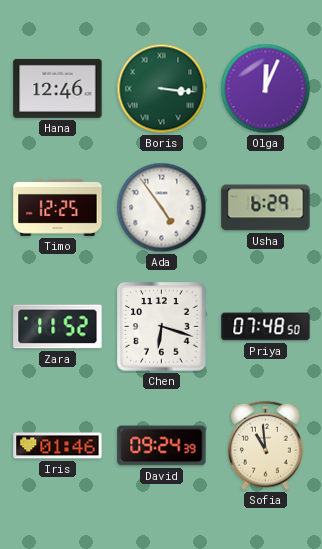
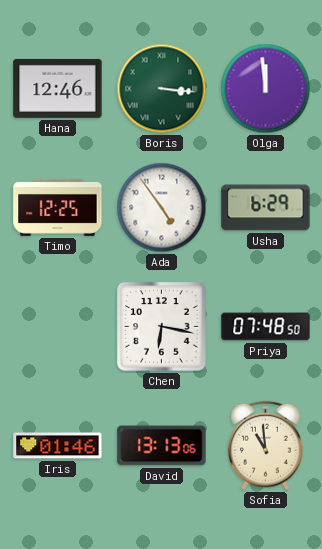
Olga: 12:04 -> 11:59 (266, 89)
Zara: 11:52 -> none (58, 327)
Chen: 6:18 -> 6:17 (162, 327)
David: 09:24 -> 13:13 (162, 446)
